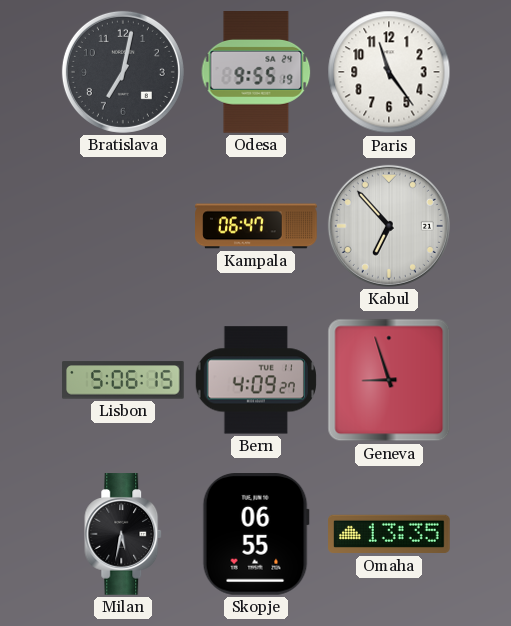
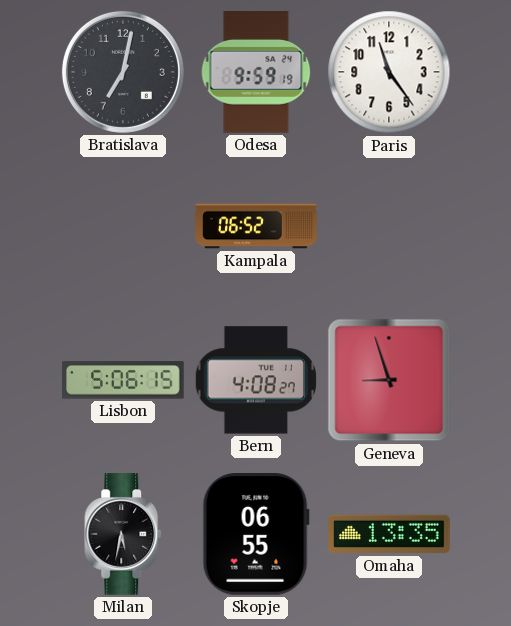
Odesa: 9:55 -> 9:59 (256, 73)
Kampala: 06:47 -> 06:52 (256, 226)
Kabul: 6:53 -> none (389, 226)
Bern: 4:09 -> 4:08 (256, 380)
